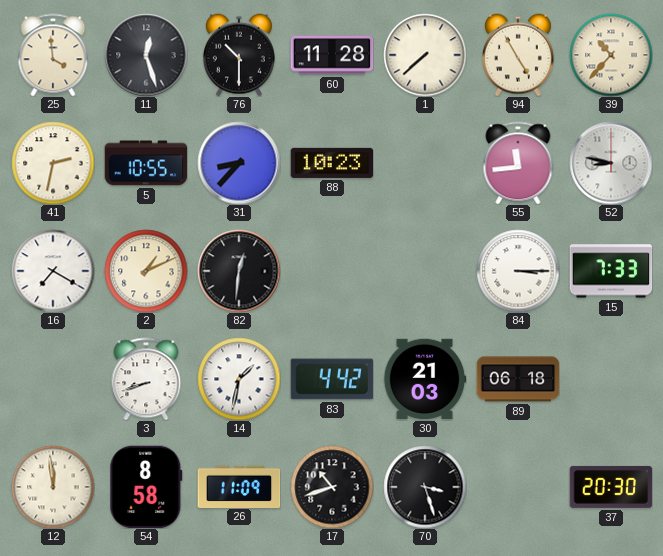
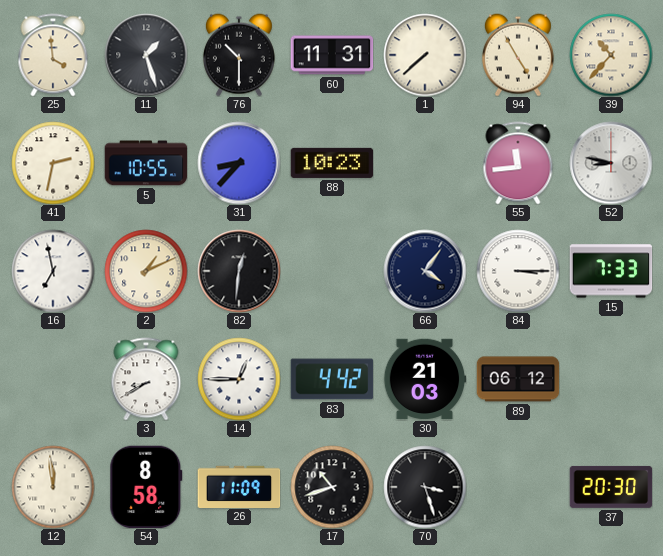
11: 12:27 -> 1:27 (146, 55)
60: 11:28 -> 11:31 (332, 55)
16: 7:20 -> 6:58 (53, 271)
66: none -> 4:06 (425, 271)
3: 8:42 -> 8:40 (146, 379)
14: 1:32 -> 12:45 (239, 379)
89: 06:18 -> 06:12 (518, 379)
